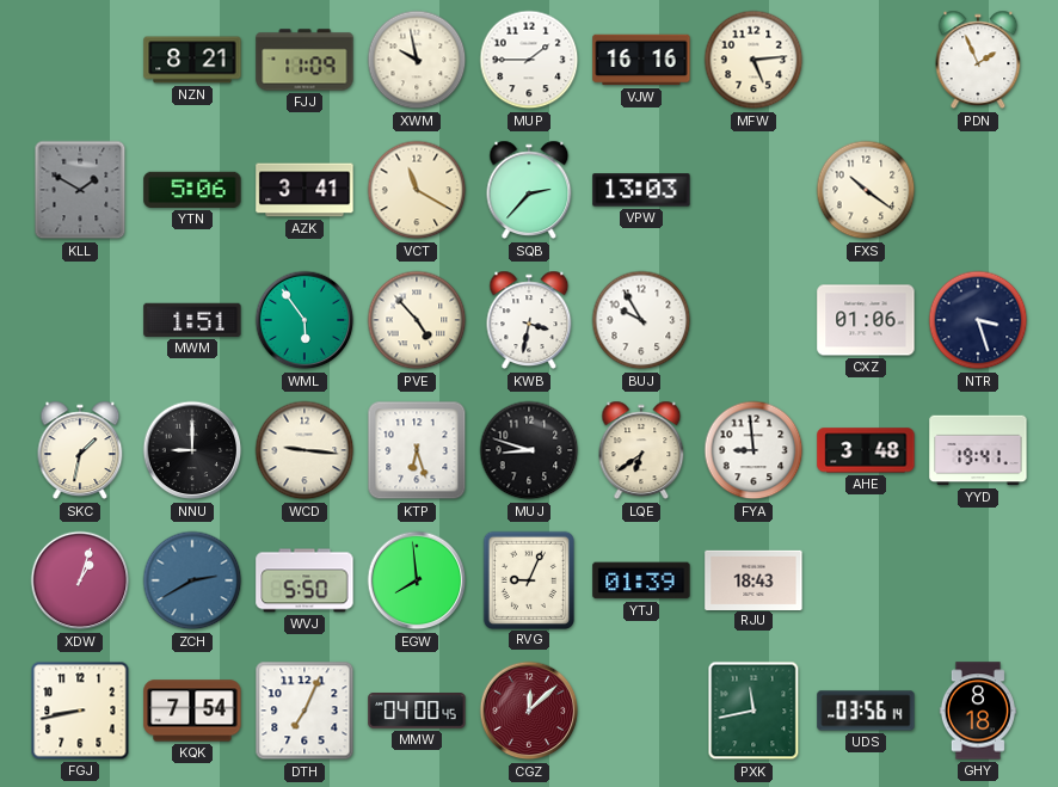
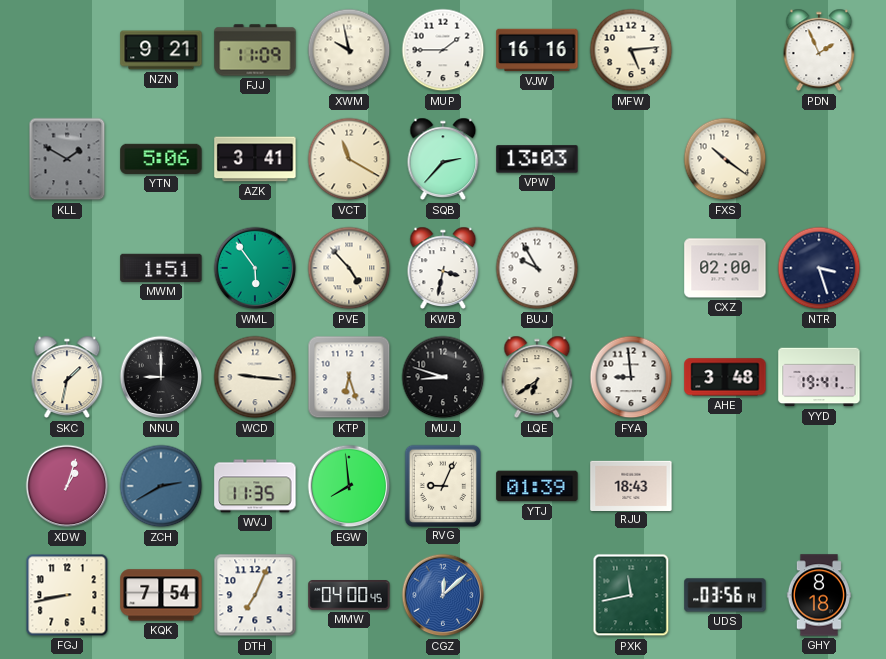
NZN: 8:21 -> 9:21 (161, 50)
CXZ: 01:06 -> 02:00 (725, 268)
WVJ: 5:50 -> 11:35 (255, 486)
CGZ dial: burgundy -> blue (443, 595)
